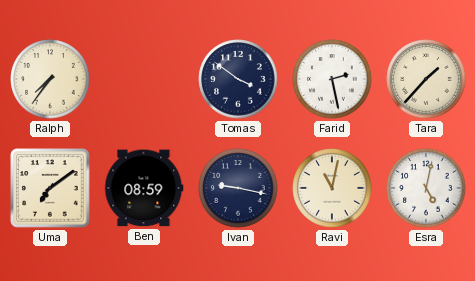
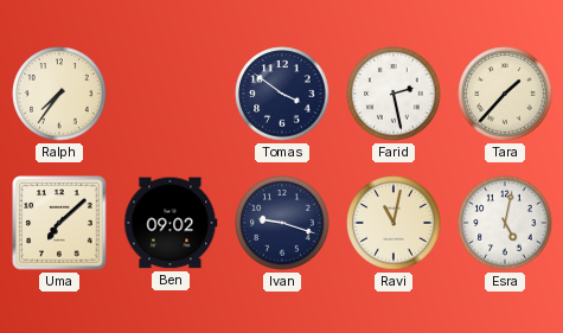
Uma: 7:09 -> 7:08 (59, 223)
Ben: 08:59 -> 09:02 (171, 223)
Ivan: 9:17 -> 9:18 (282, 223)
